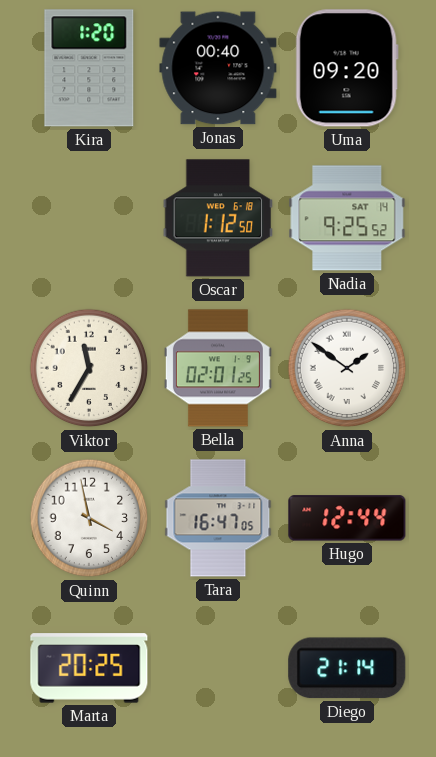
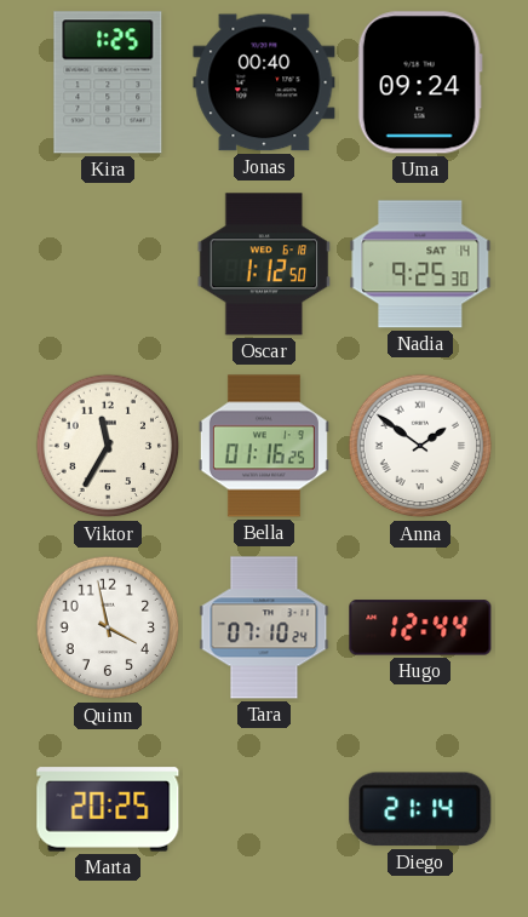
Kira: 1:20 -> 1:25 (108, 82)
Uma: 09:20 -> 09:24 (420, 82)
Nadia: 9:25:52 -> 9:25:30 (420, 264)
Bella: 02:01 -> 01:16 (264, 446)
Tara: 16:47 -> 07:10 (264, 627)
